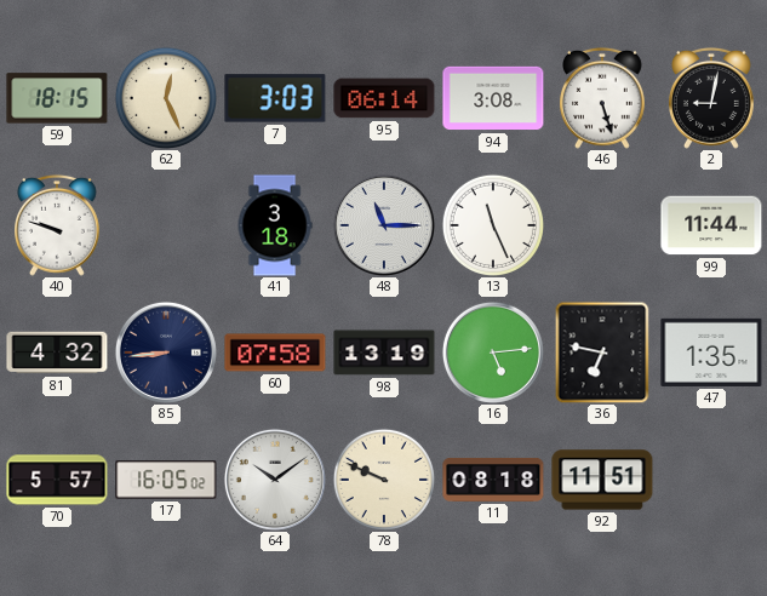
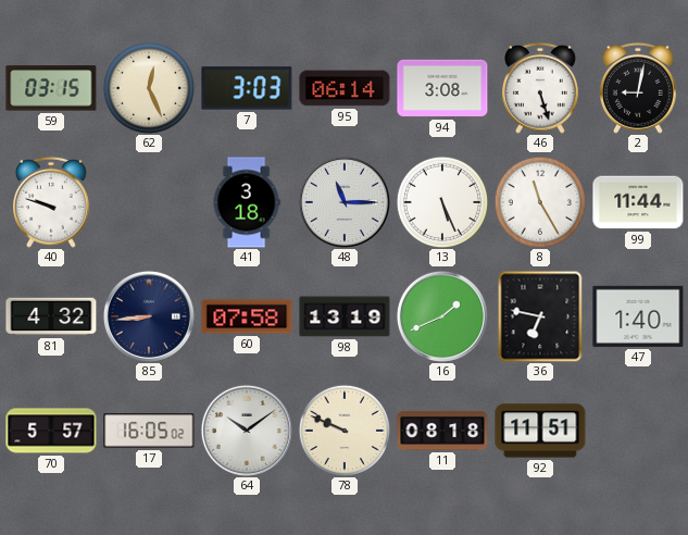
59: 18:15 -> 03:15 (51, 88)
13: 11:26 -> 5:26 (441, 201)
8: none -> 11:25 (539, 201)
16: 5:14 -> 1:41 (442, 316)
47: 1:35 -> 1:40 (638, 316)
